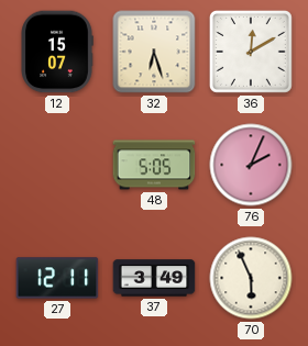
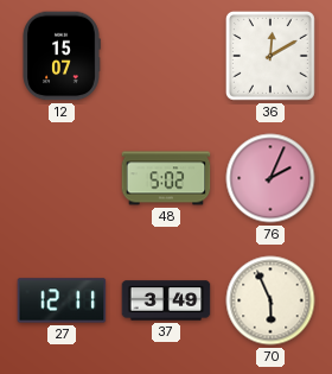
32: 6:27 -> none (154, 52)
48: 5:05 -> 5:02 (166, 178)
